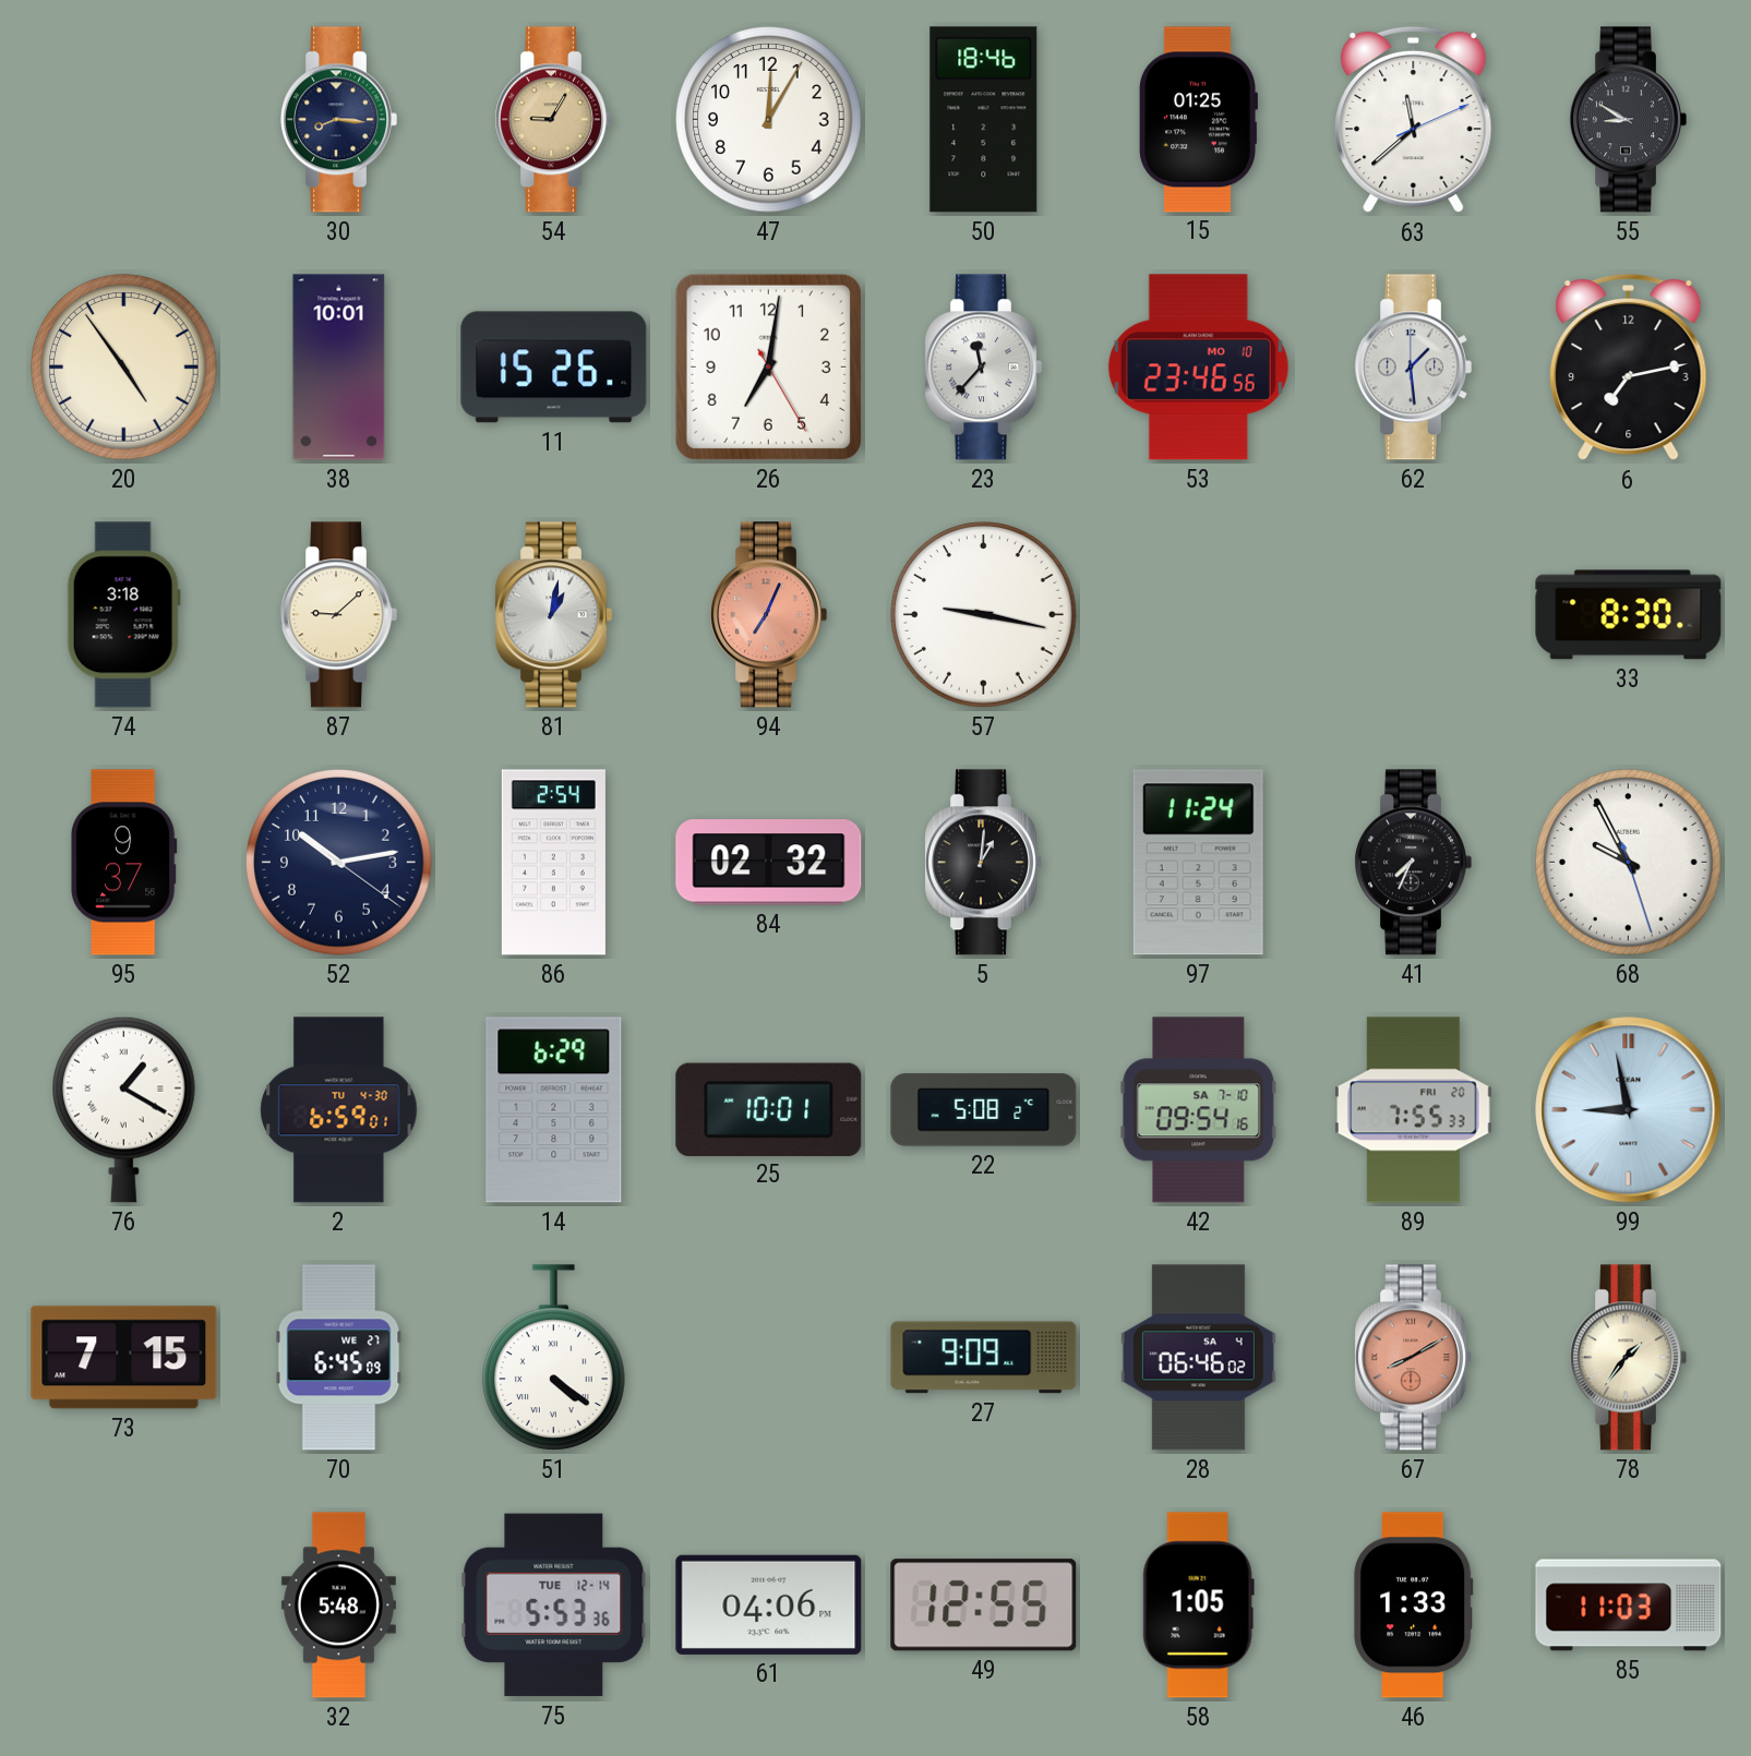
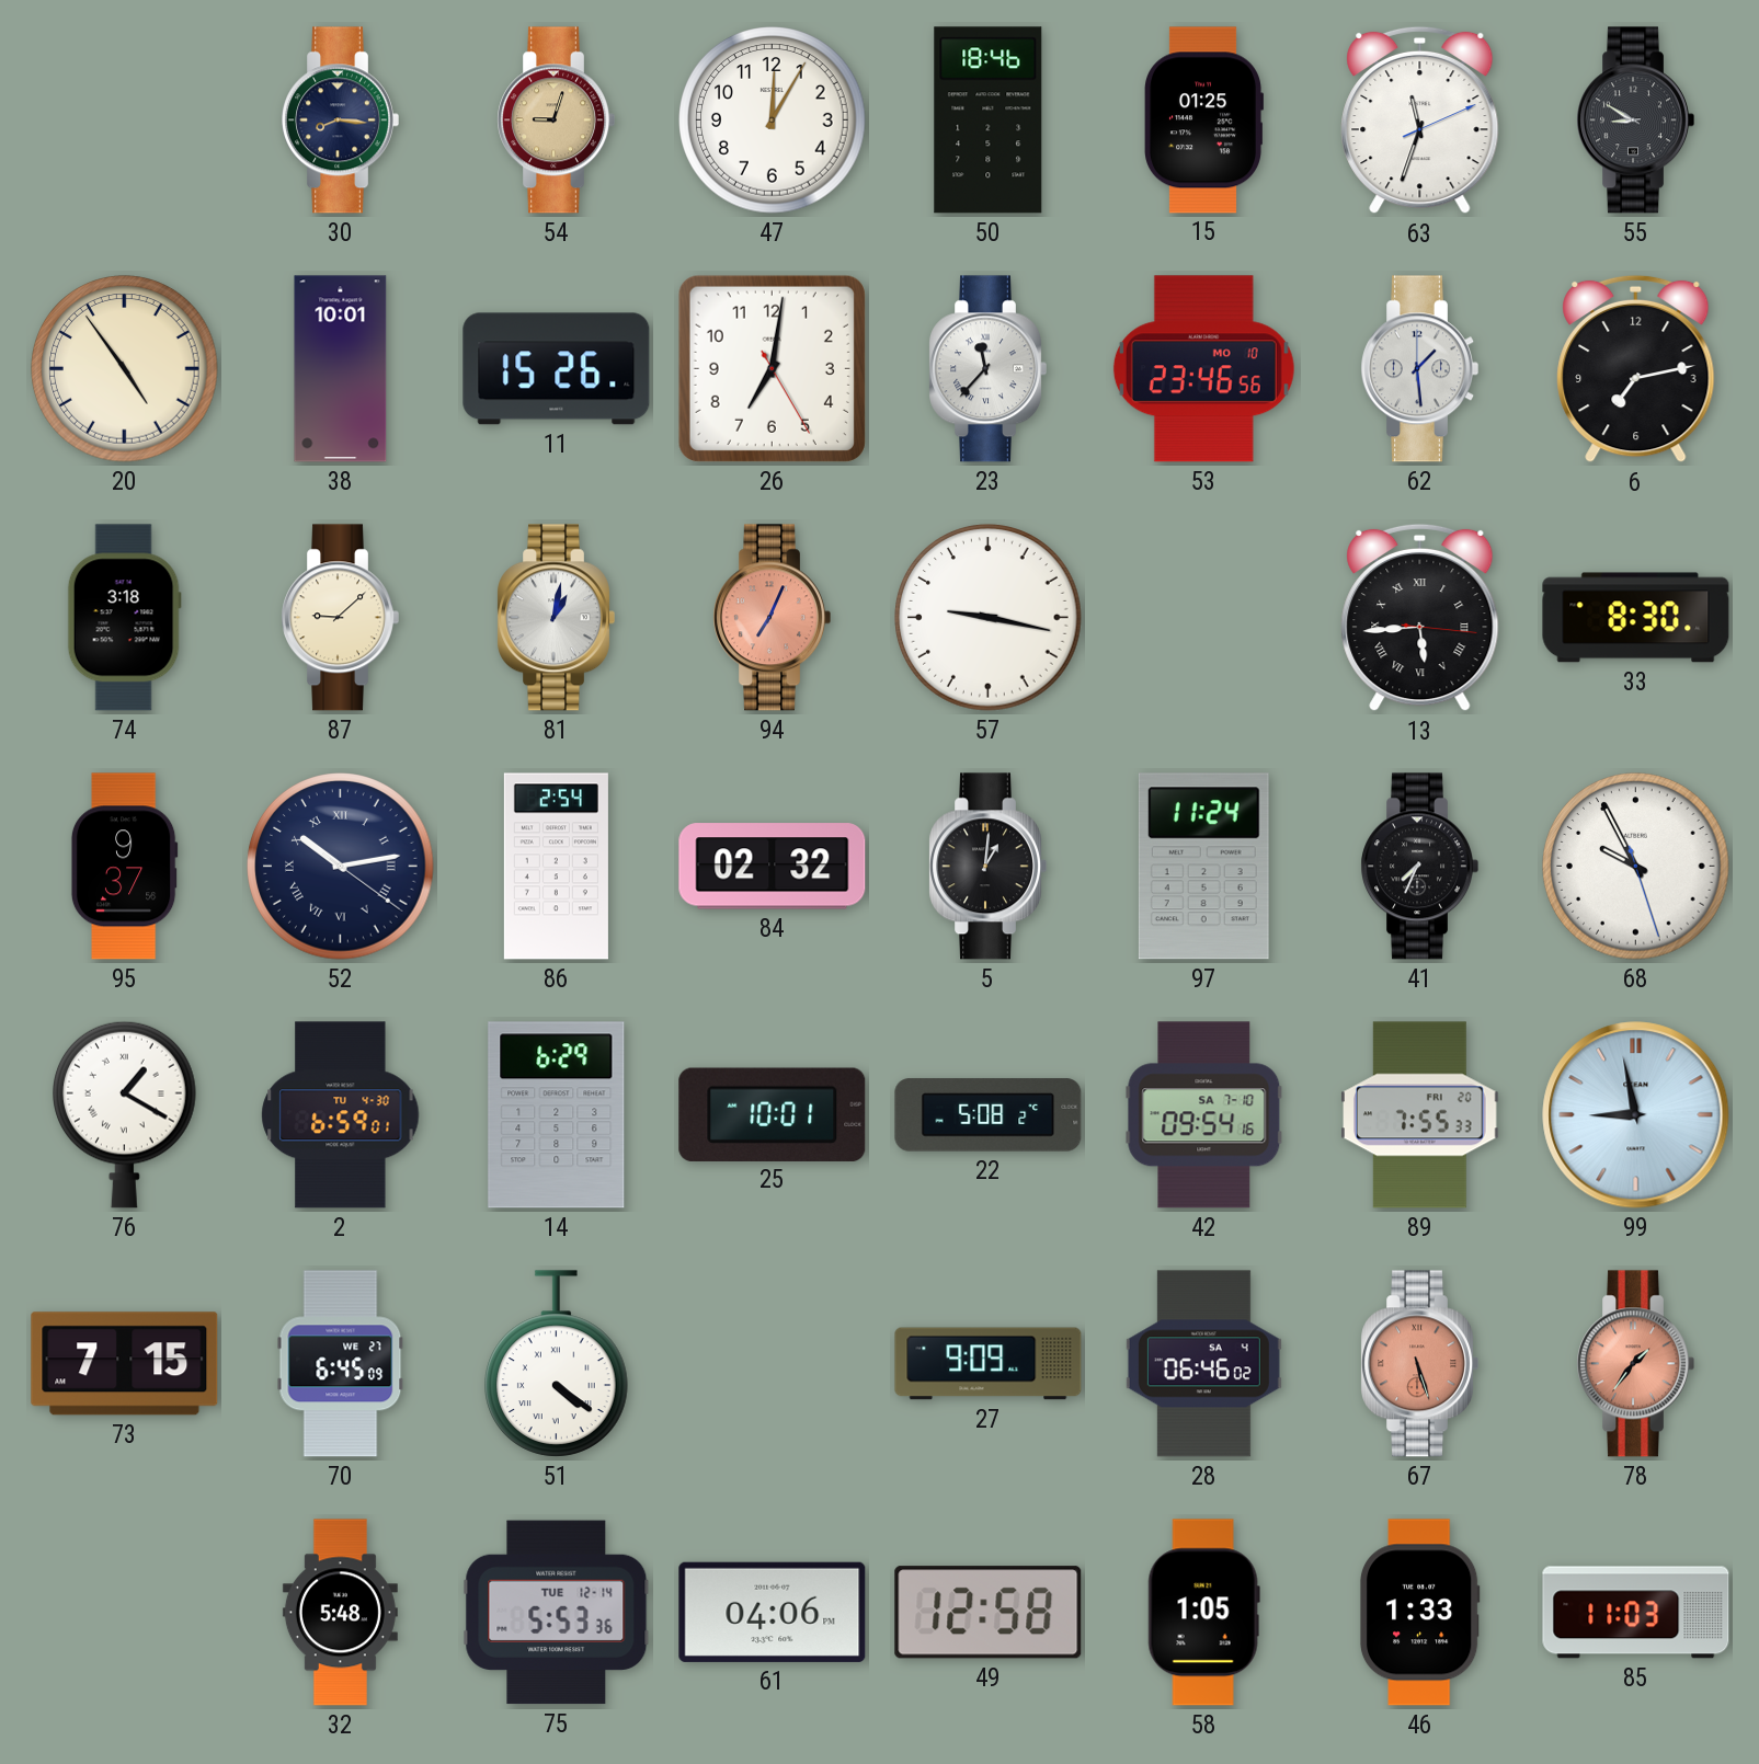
54: 9:05 -> 9:03 (556, 121)
63: 11:38 -> 11:33 (1420, 121)
13: none -> 5:44 (1420, 618)
52 numerals: Arabic -> Roman (341, 867)
67: 8:10 -> 5:27 (1419, 1364)
78 dial: cream -> salmon (1635, 1364)
49: 12:55 -> 12:58 (989, 1613)
